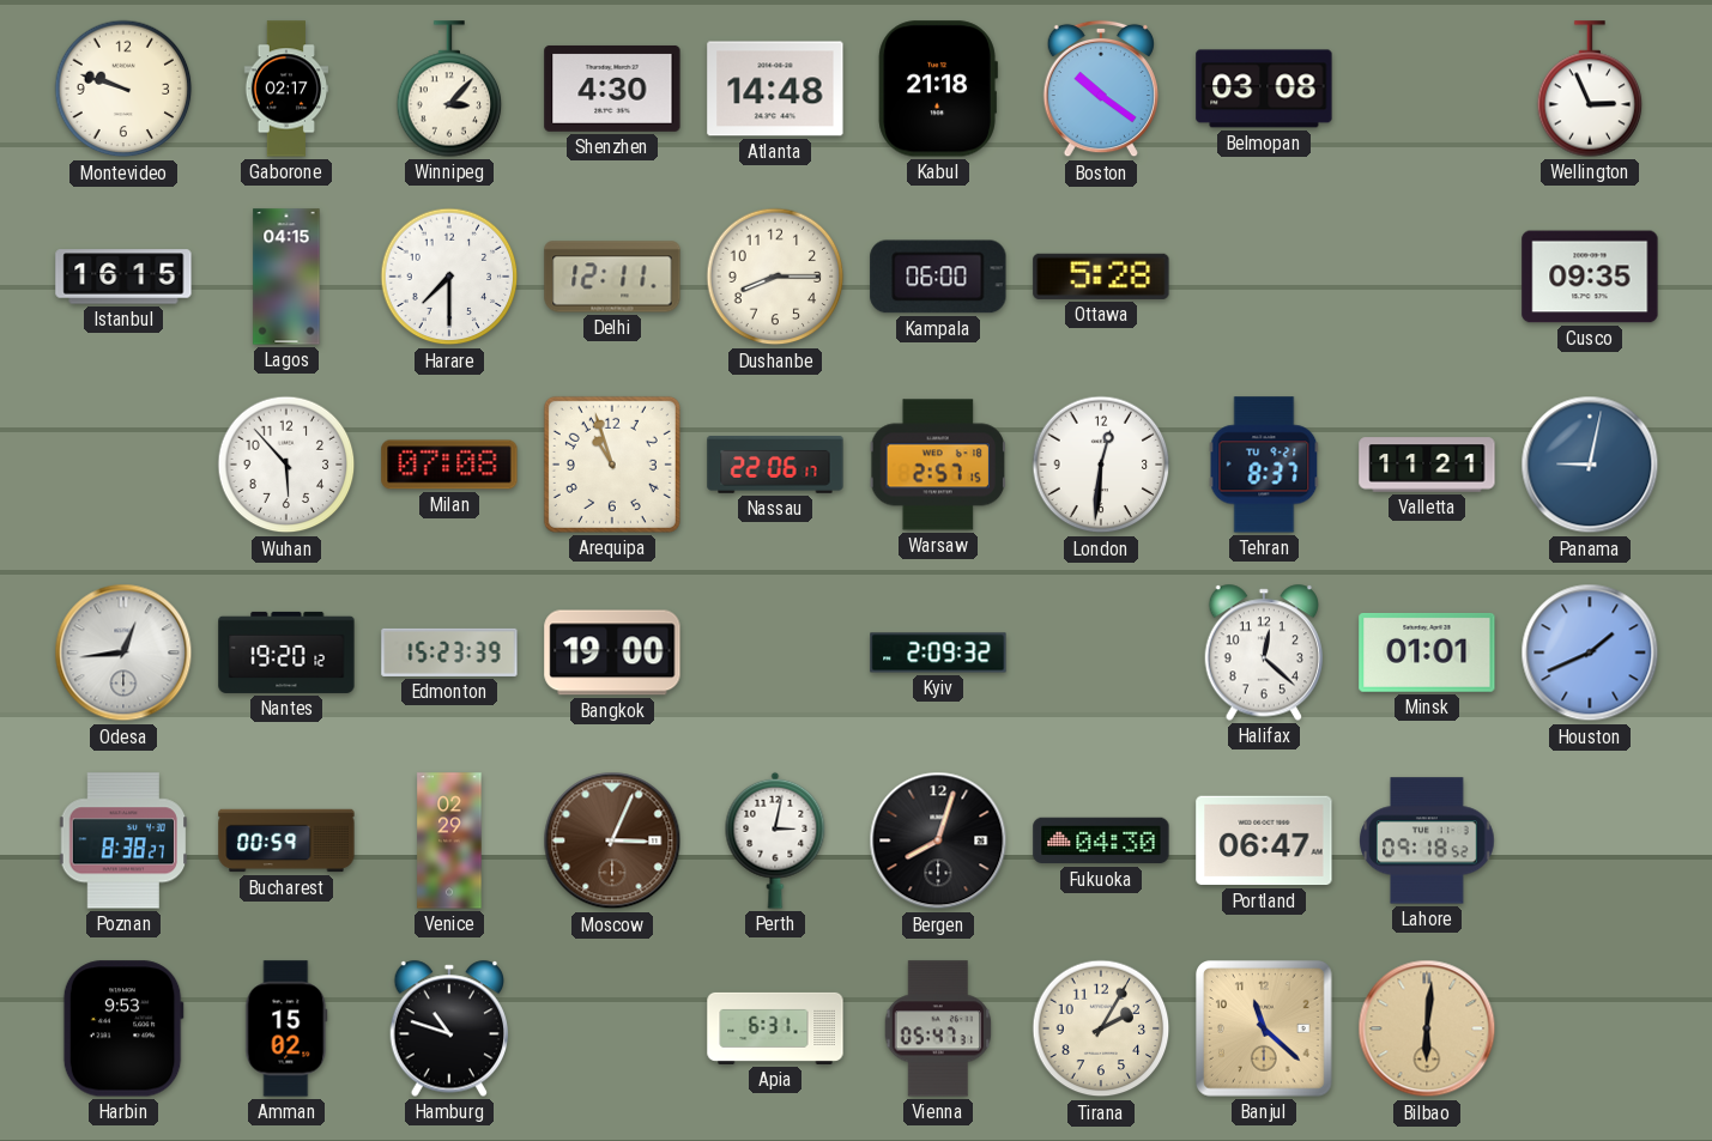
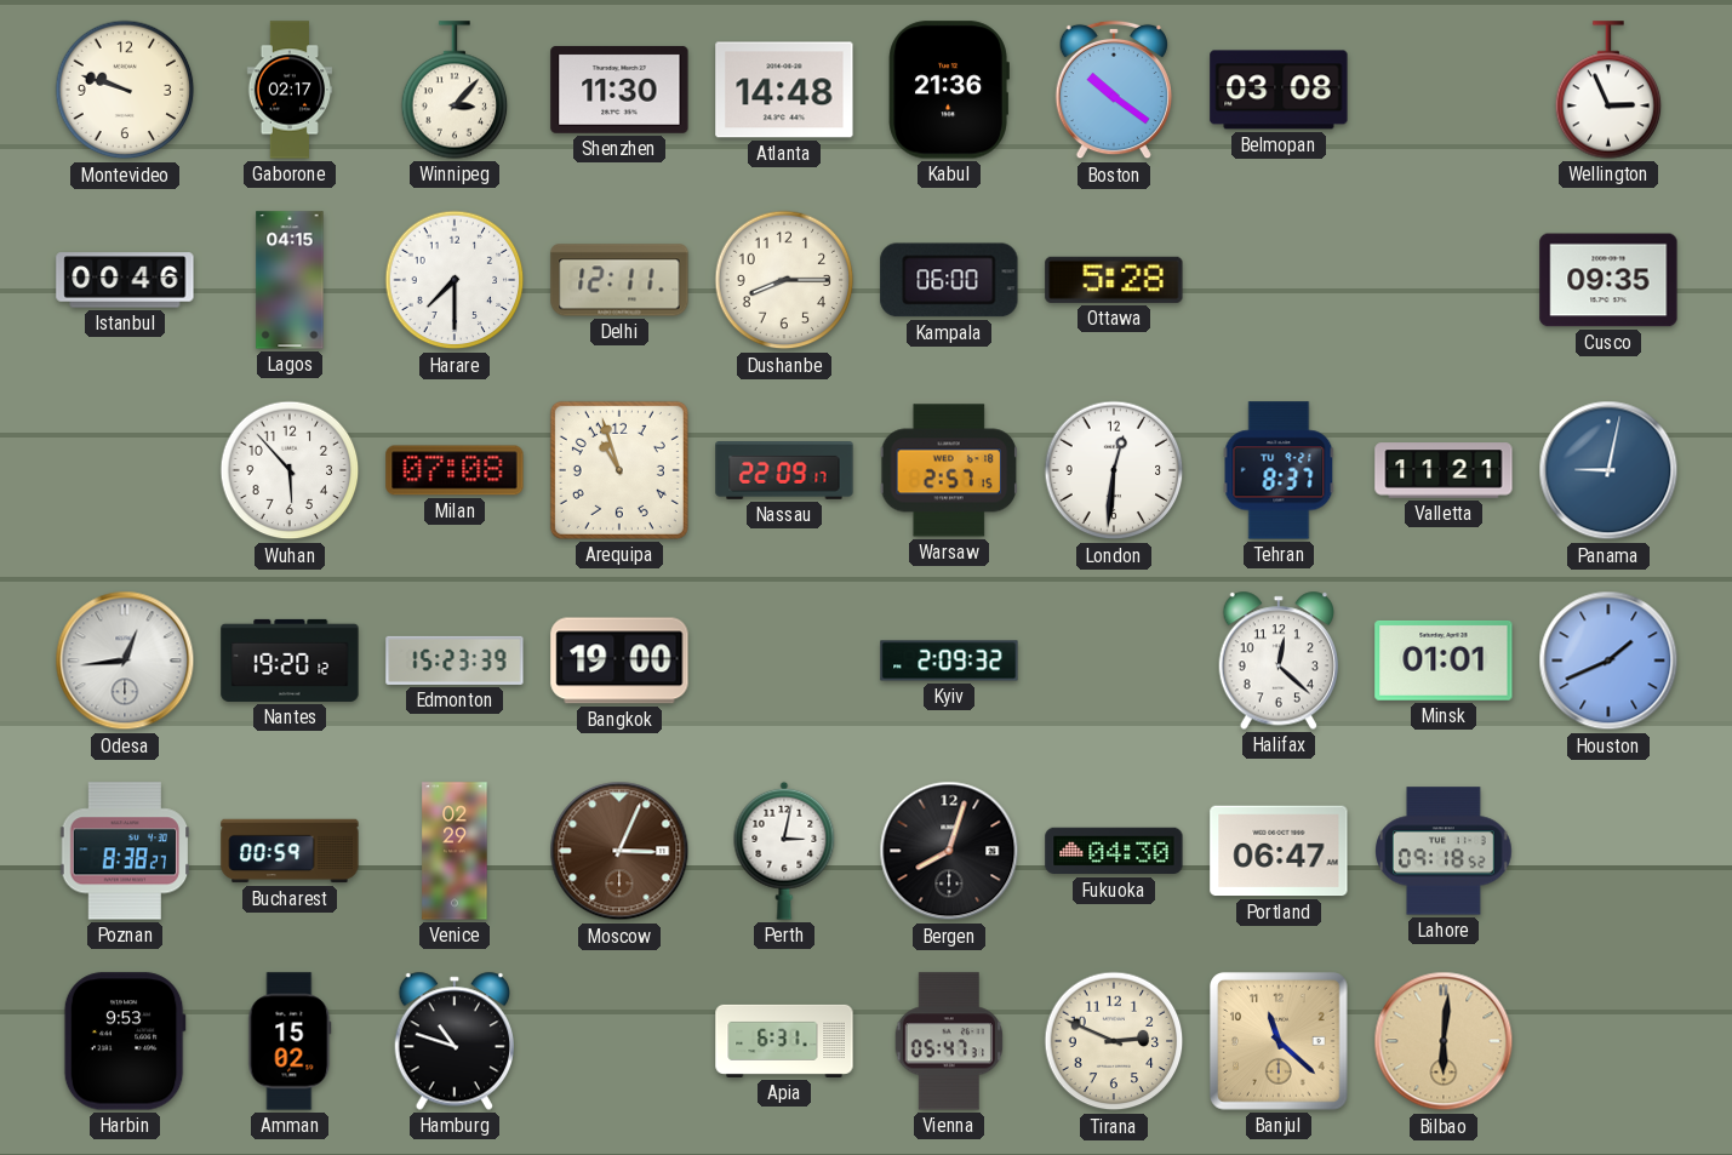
Shenzhen: 4:30 -> 11:30 (619, 90)
Kabul: 21:18 -> 21:36 (949, 90)
Istanbul: 16:15 -> 00:46 (125, 280)
Nassau: 22:06 -> 22:09 (784, 471)
Tirana: 2:05 -> 2:49 (1114, 1041)
